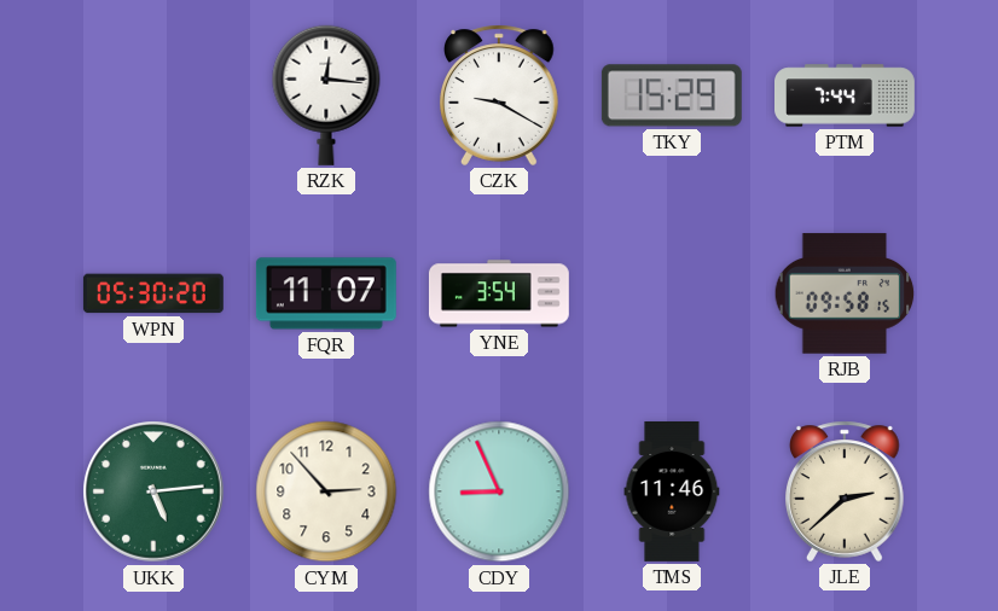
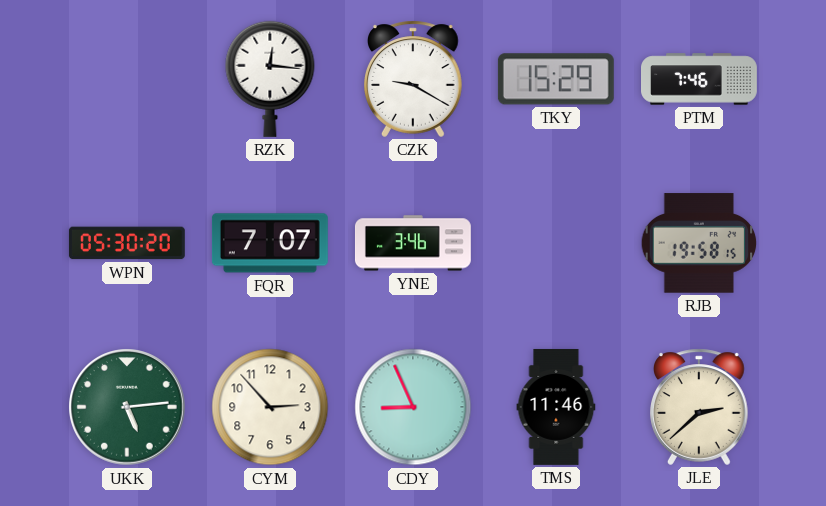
PTM: 7:44 -> 7:46 (700, 79)
FQR: 11:07 -> 7:07 (270, 243)
YNE: 3:54 -> 3:46 (413, 243)
RJB: 09:58 -> 19:58 (699, 243)
